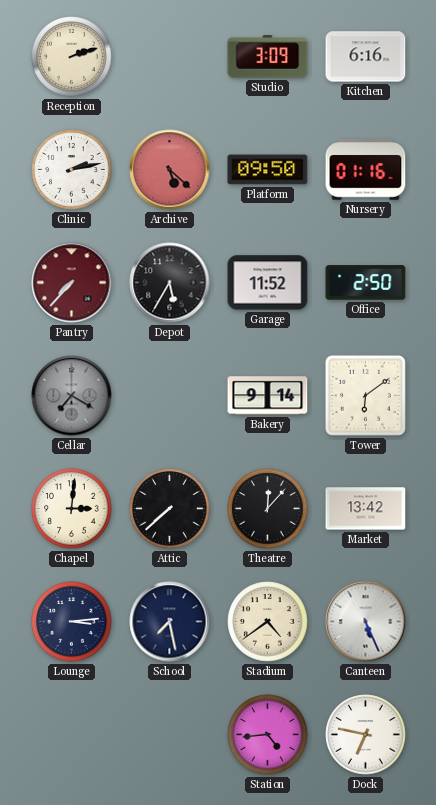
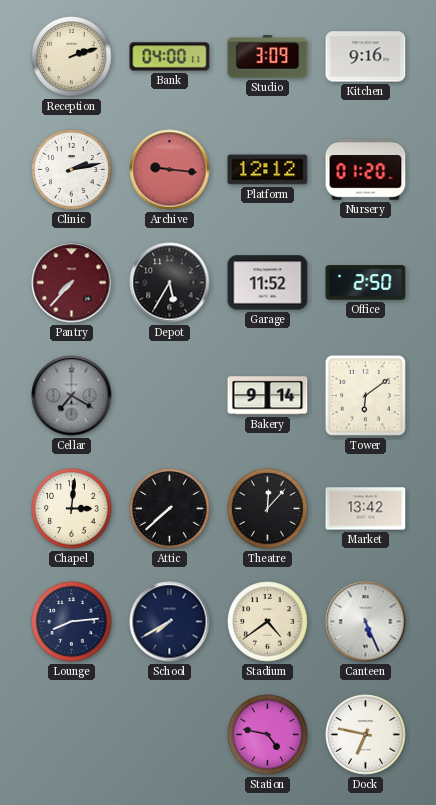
Bank: none -> 04:00 (170, 57)
Kitchen: 6:16 -> 9:16 (366, 57)
Archive: 5:22 -> 9:16 (170, 170)
Platform: 09:50 -> 12:12 (268, 170)
Nursery: 01:16 -> 01:20 (366, 170)
Lounge: 3:14 -> 8:14 (72, 622)
School: 7:28 -> 7:40 (170, 622)
Station: 4:44 -> 4:47 (268, 735)
